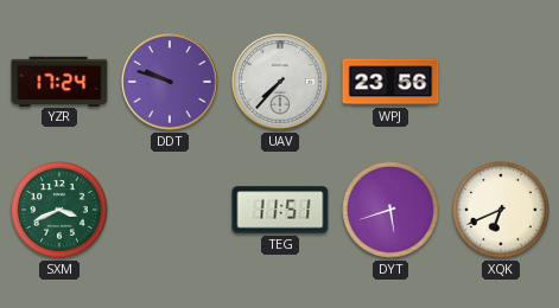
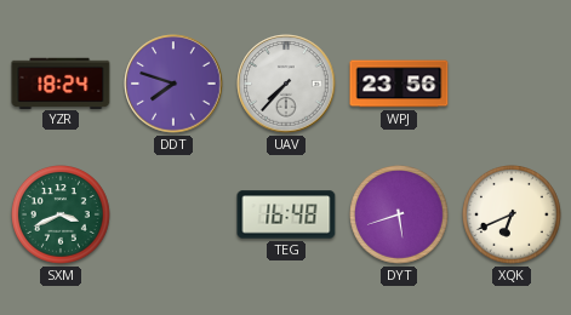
YZR: 17:24 -> 18:24 (61, 82)
DDT: 9:48 -> 7:48 (173, 84)
TEG: 11:51 -> 16:48 (286, 214)
